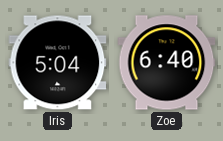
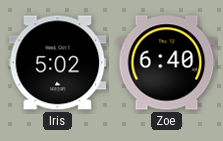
Iris: 5:04 -> 5:02 (58, 63)
